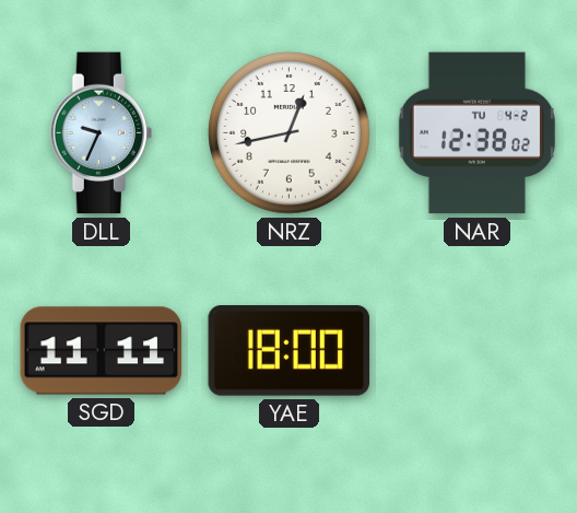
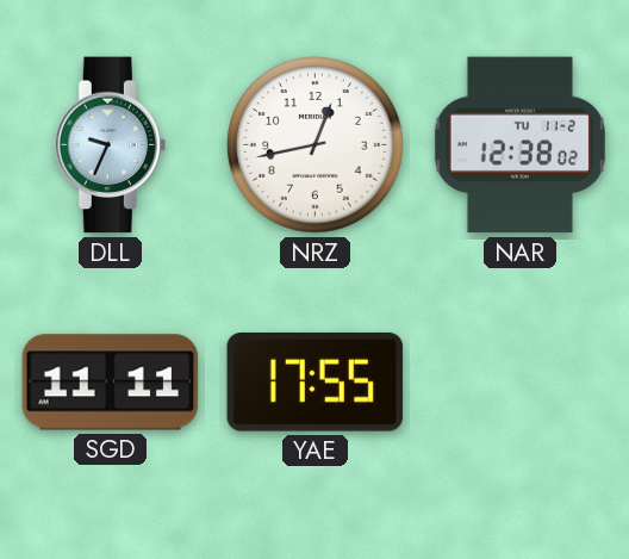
NAR date: TU 4-2 -> TU 11-2 (519, 145)
YAE: 18:00 -> 17:55 (316, 383)
